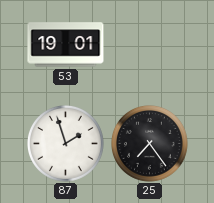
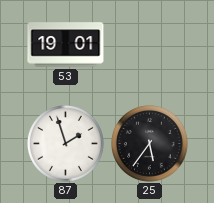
25: 7:24 -> 5:36 (150, 144)
